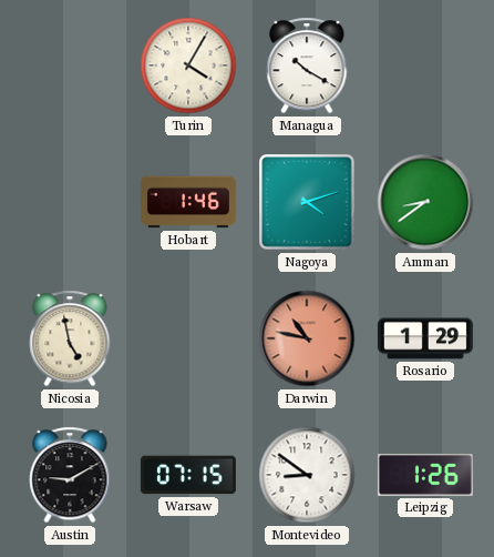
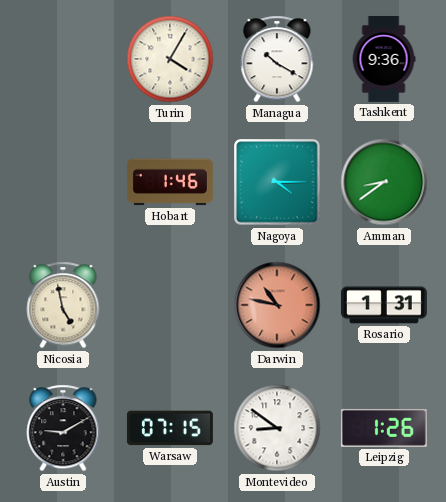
Tashkent: none -> 9:36 (384, 59)
Nagoya: 4:12 -> 4:15 (277, 182)
Rosario: 1:29 -> 1:31 (384, 305)
